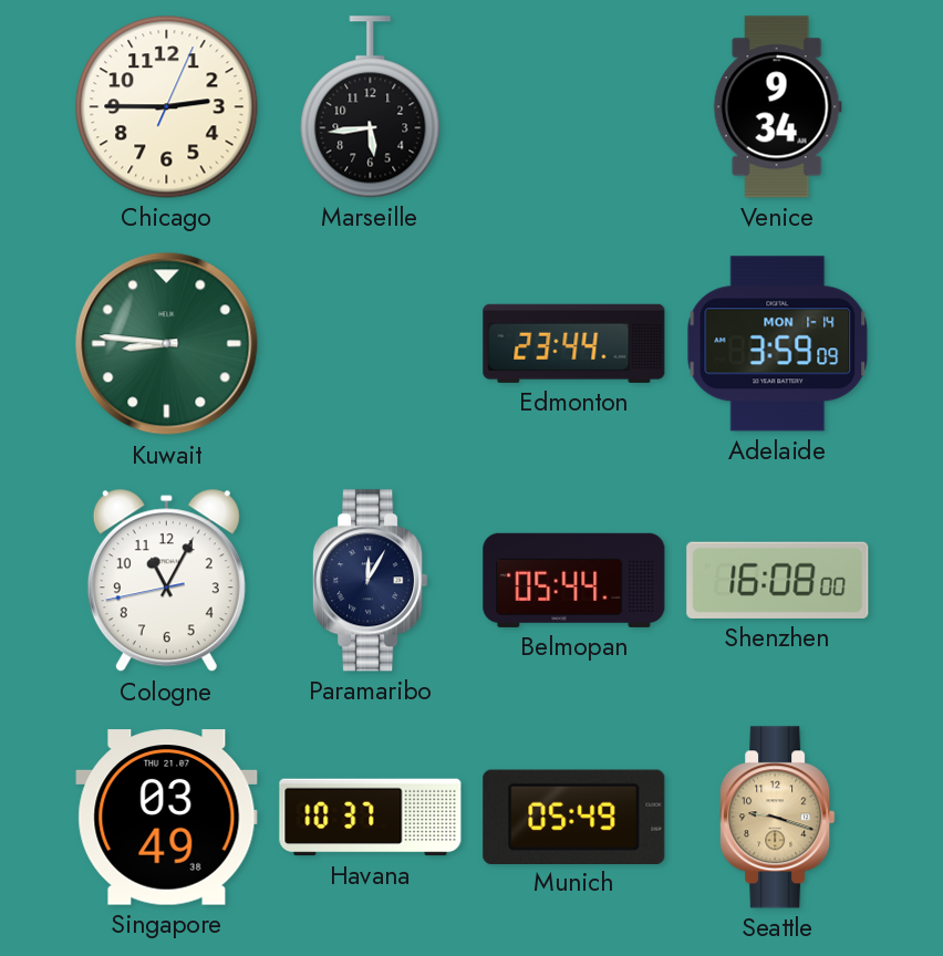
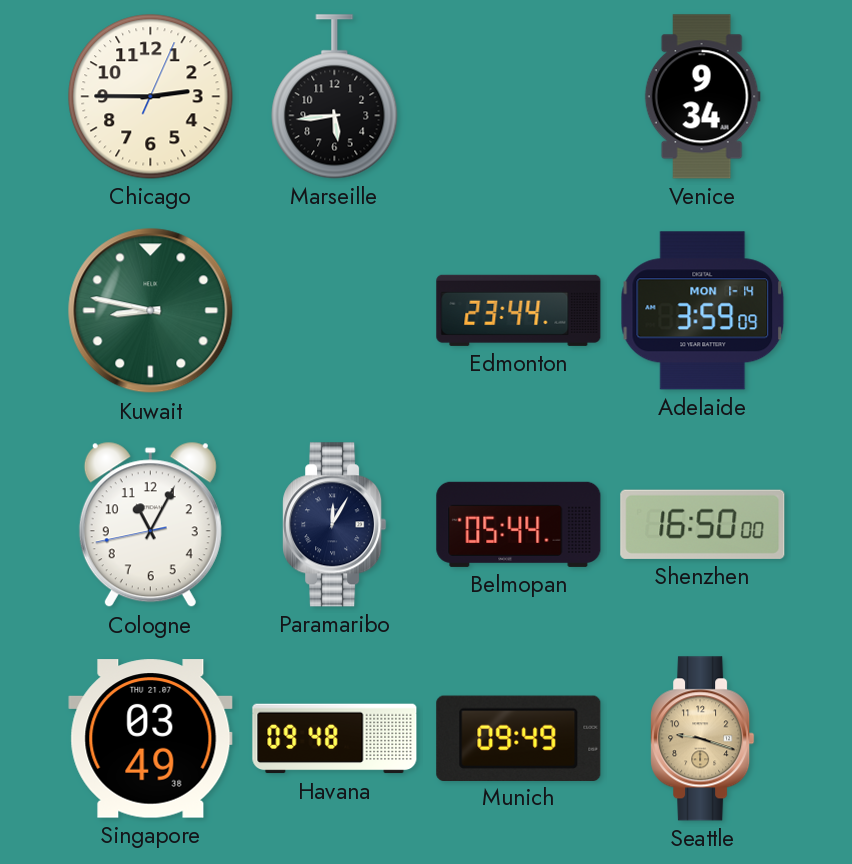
Kuwait: 8:46 -> 8:47 (151, 311)
Shenzhen: 16:08 -> 16:50 (703, 524)
Havana: 10:37 -> 09:48 (335, 739)
Munich: 05:49 -> 09:49 (519, 738)
